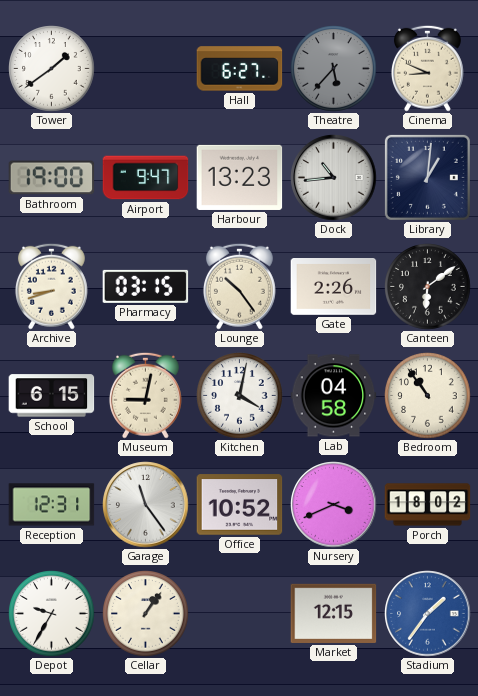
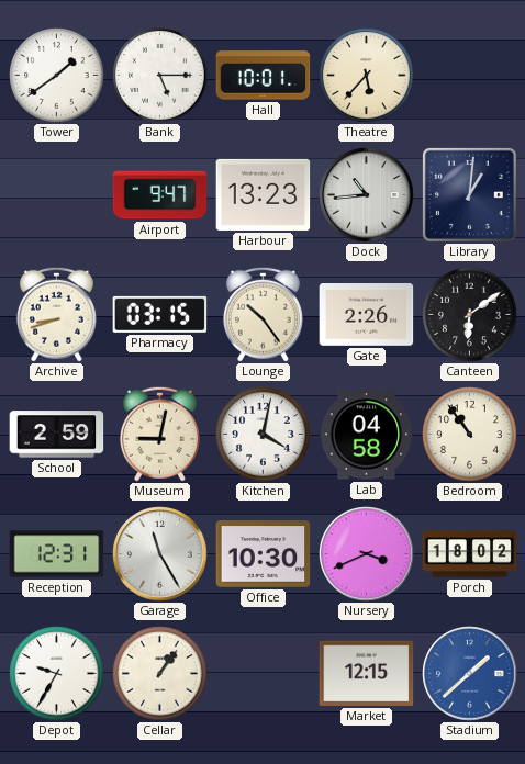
Bank: none -> 5:15 (160, 76)
Hall: 6:27 -> 10:01 (264, 76)
Theatre dial: grey -> cream (367, 76)
Cinema: 8:49 -> none (427, 68)
Bathroom: 19:00 -> none (52, 178)
School: 6:15 -> 2:59 (57, 435)
Garage: 11:24 -> 11:25 (160, 554)
Office: 10:52 -> 10:30 (264, 554)
Stadium: 1:36 -> 1:38 (470, 674)
